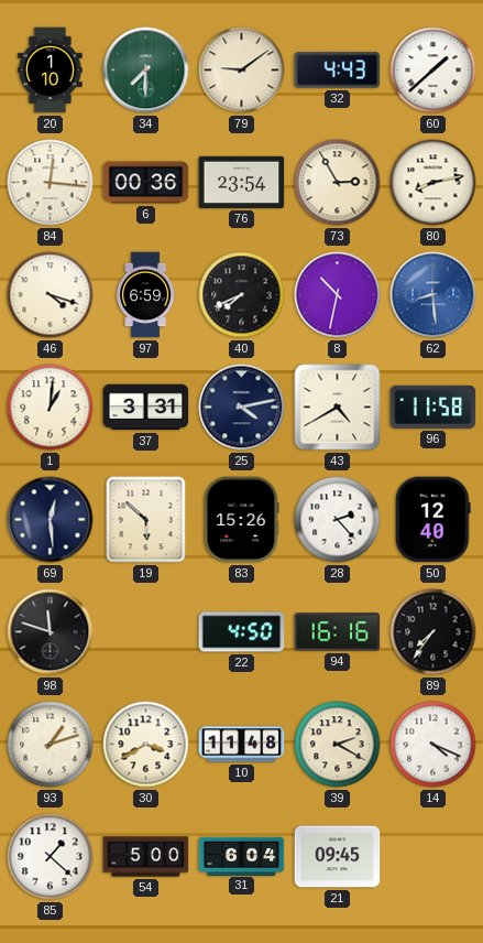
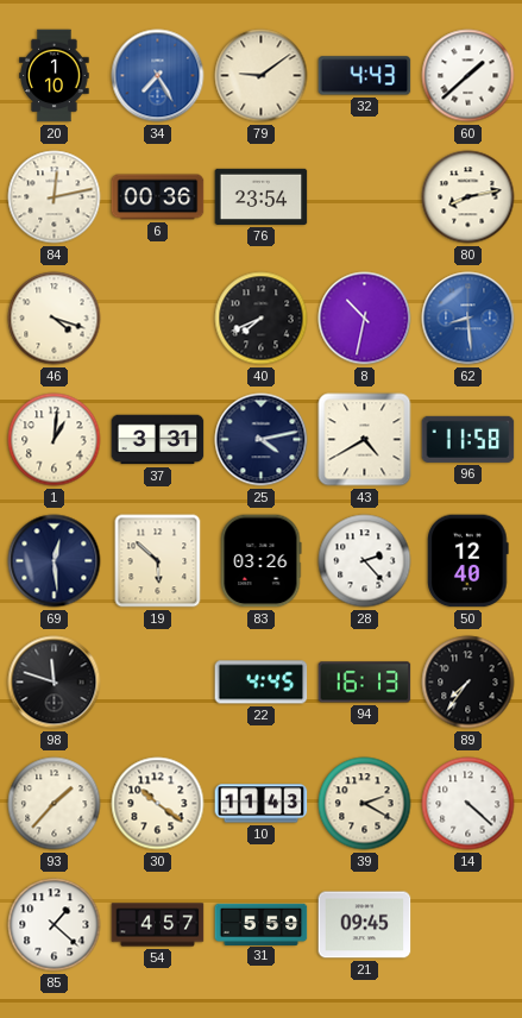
34: 7:30 -> 7:25 (158, 76)
34 dial: green -> blue (158, 76)
84: 12:16 -> 12:13 (55, 197)
73: 2:55 -> none (338, 183)
97: 6:59 -> none (146, 295)
83: 15:26 -> 03:26 (262, 561)
22: 4:50 -> 4:45 (262, 683)
94: 16:16 -> 16:13 (365, 683)
93: 1:12 -> 1:37 (55, 804)
30: 3:40 -> 10:21 (158, 804)
10: 11:48 -> 11:43 (262, 804)
14: 4:19 -> 4:22 (468, 804)
54: 5:00 -> 4:57 (158, 925)
31: 6:04 -> 5:59 (262, 924)
